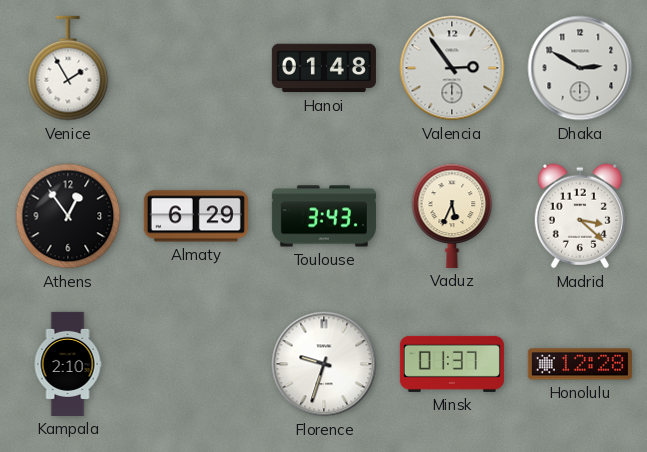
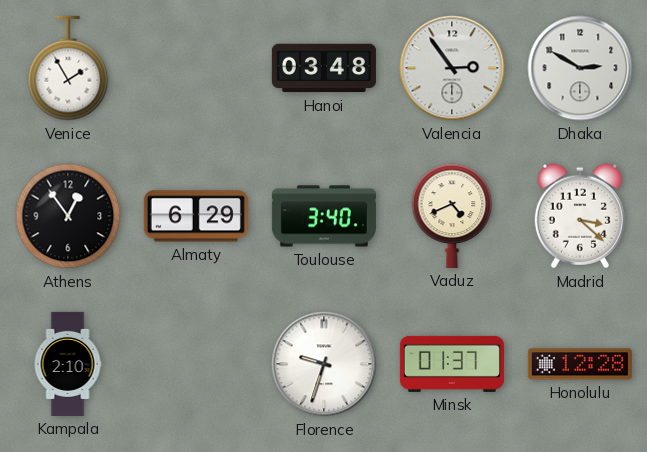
Hanoi: 01:48 -> 03:48 (324, 68)
Toulouse: 3:43 -> 3:40 (324, 216)
Vaduz: 5:34 -> 4:41 (452, 216)
